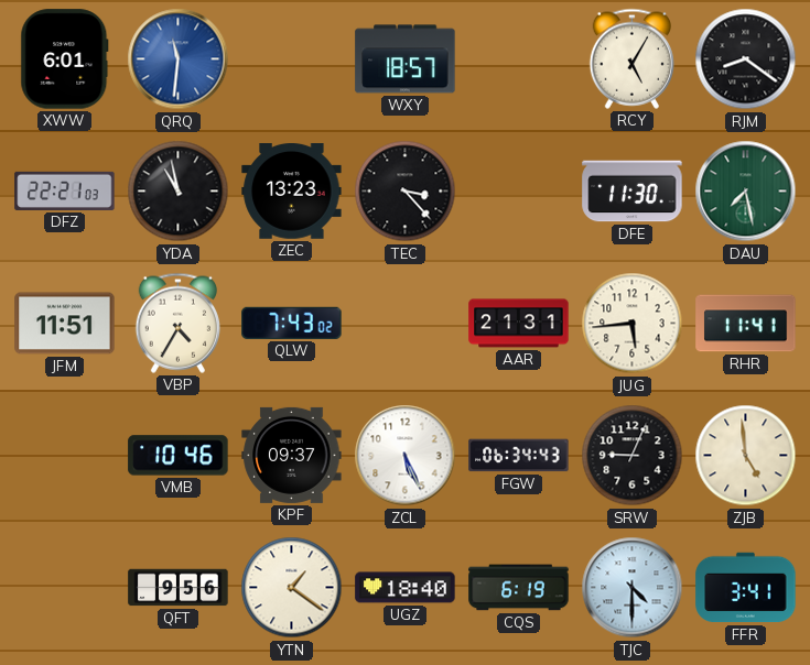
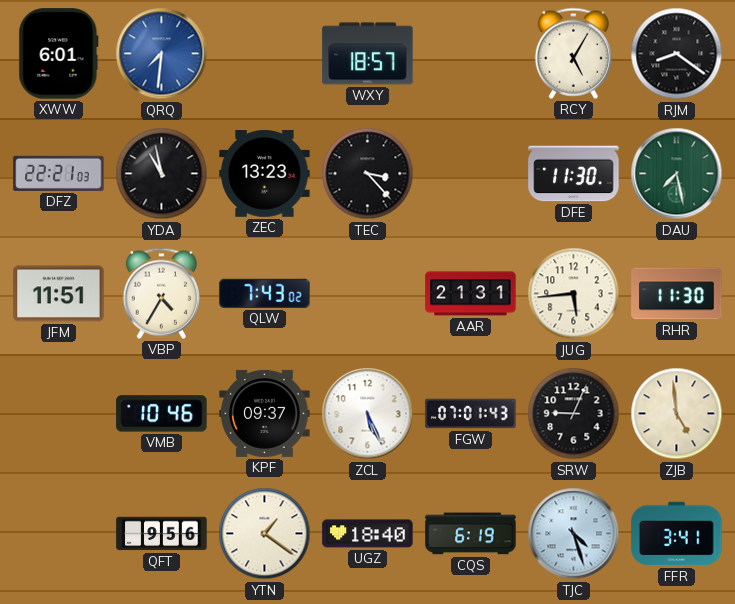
QRQ: 11:31 -> 7:31 (162, 54)
RHR: 11:41 -> 11:30 (677, 294)
FGW: 06:34 -> 07:01 (471, 414)
TJC: 4:30 -> 4:27 (574, 534)
